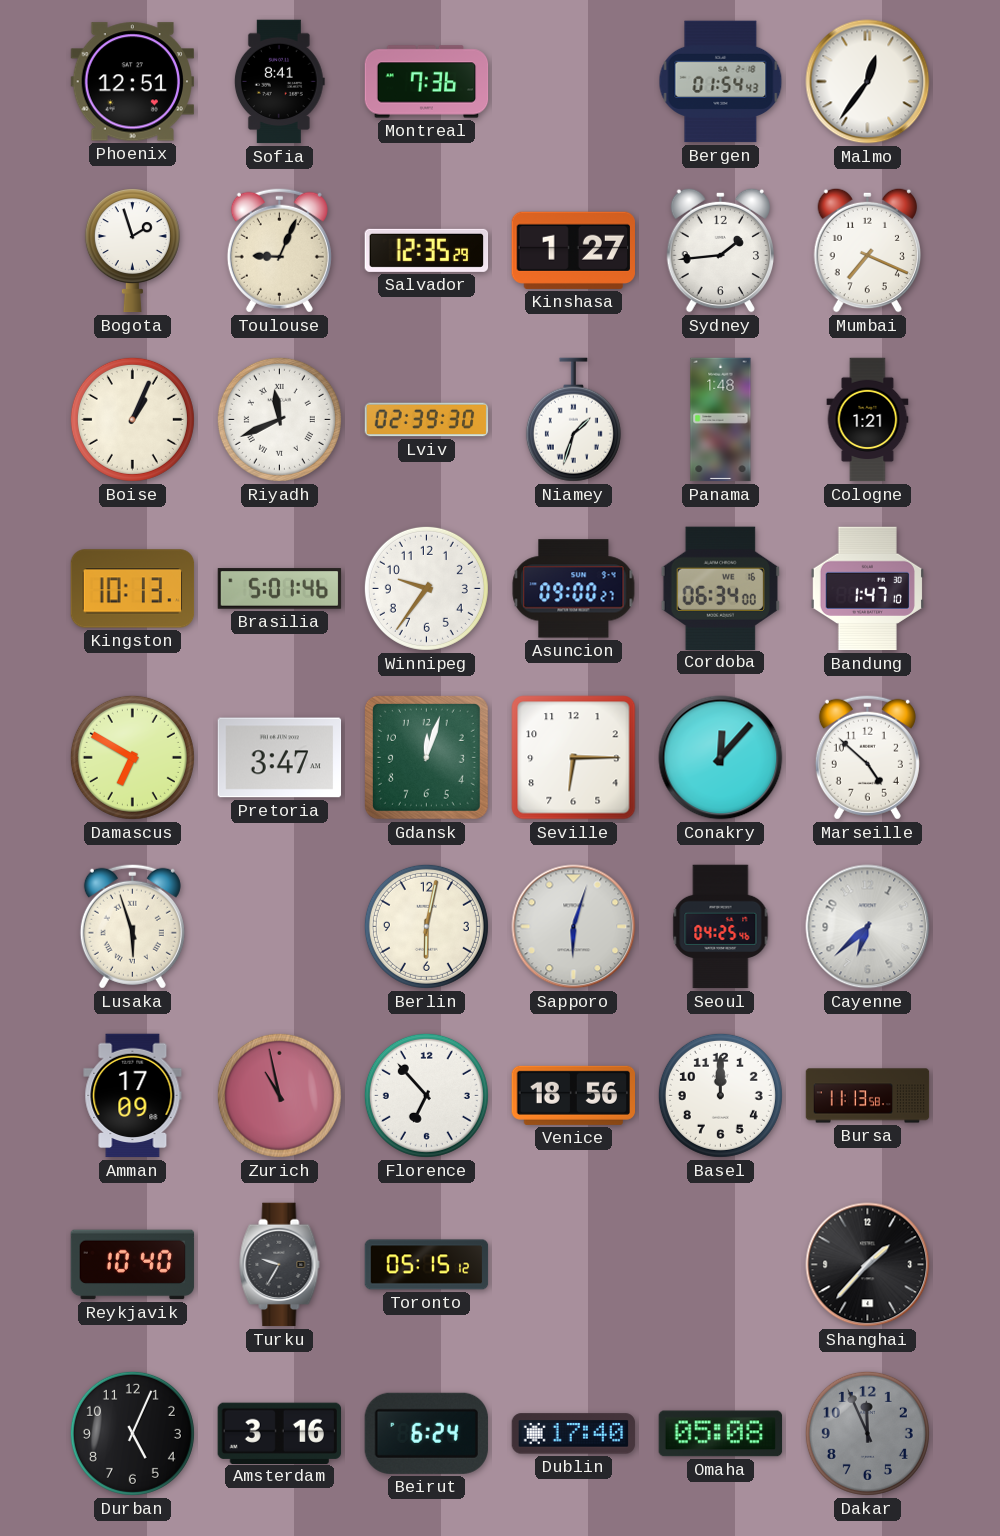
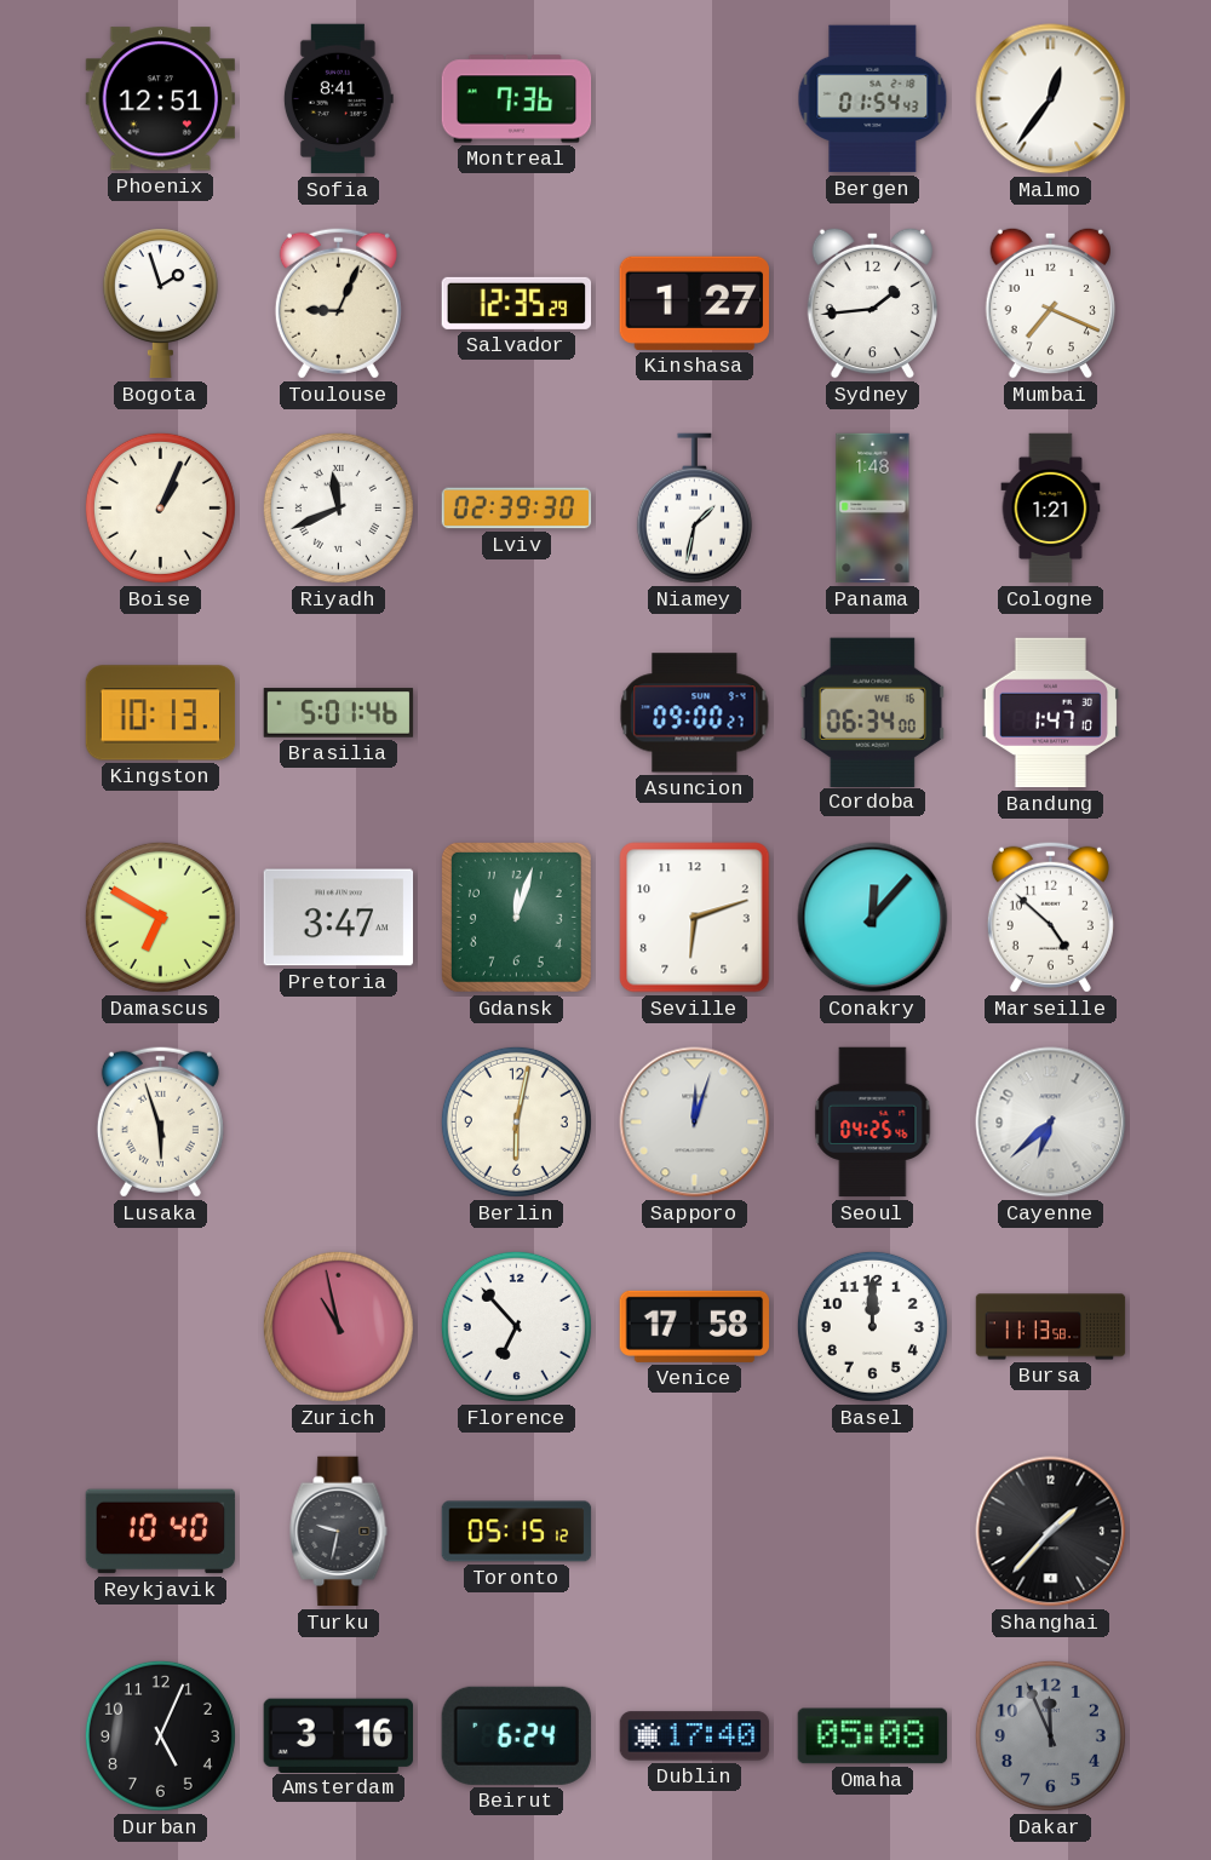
Niamey: 1:33 -> 1:32 (694, 509)
Winnipeg: 9:36 -> none (426, 588)
Seville: 6:15 -> 6:12 (695, 918)
Sapporo: 6:03 -> 12:03 (695, 1123)
Amman: 17:09 -> none (133, 1096)
Venice: 18:56 -> 17:58 (695, 1326)
Turku: 9:35 -> 9:32 (339, 1532)
